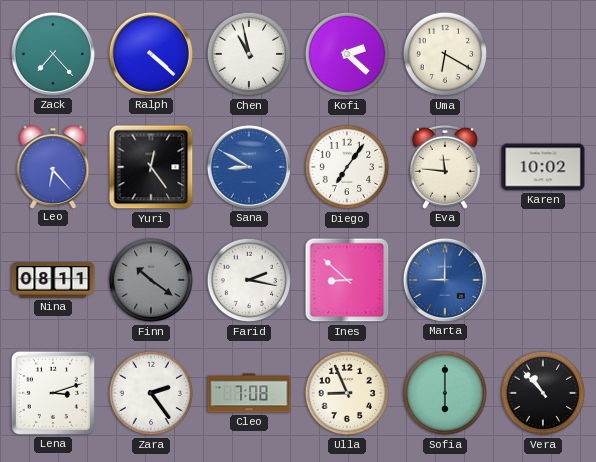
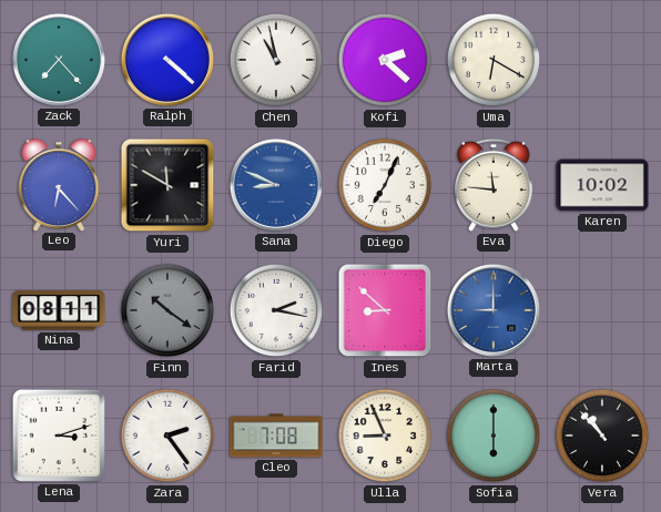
Yuri: 12:24 -> 11:50 (167, 185)
Sana: 8:50 -> 8:49 (276, 185)
Diego: 7:06 -> 7:04 (385, 185)
